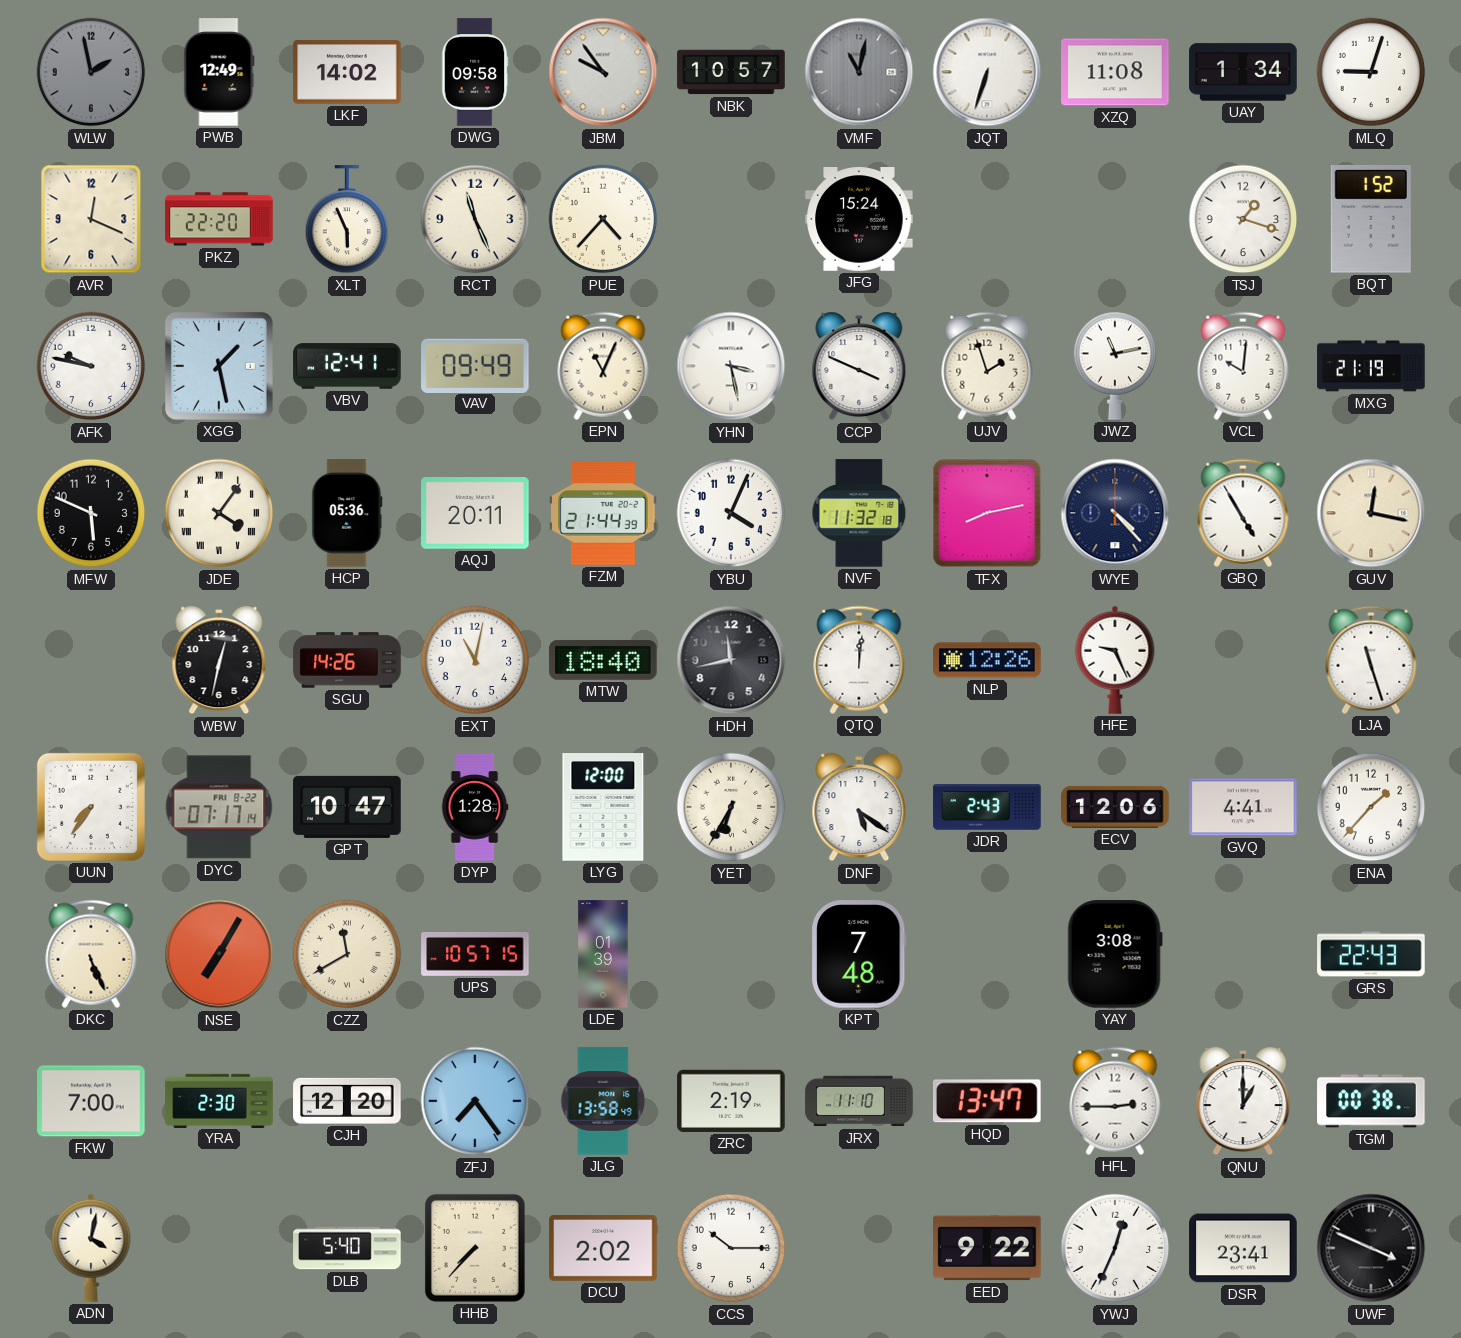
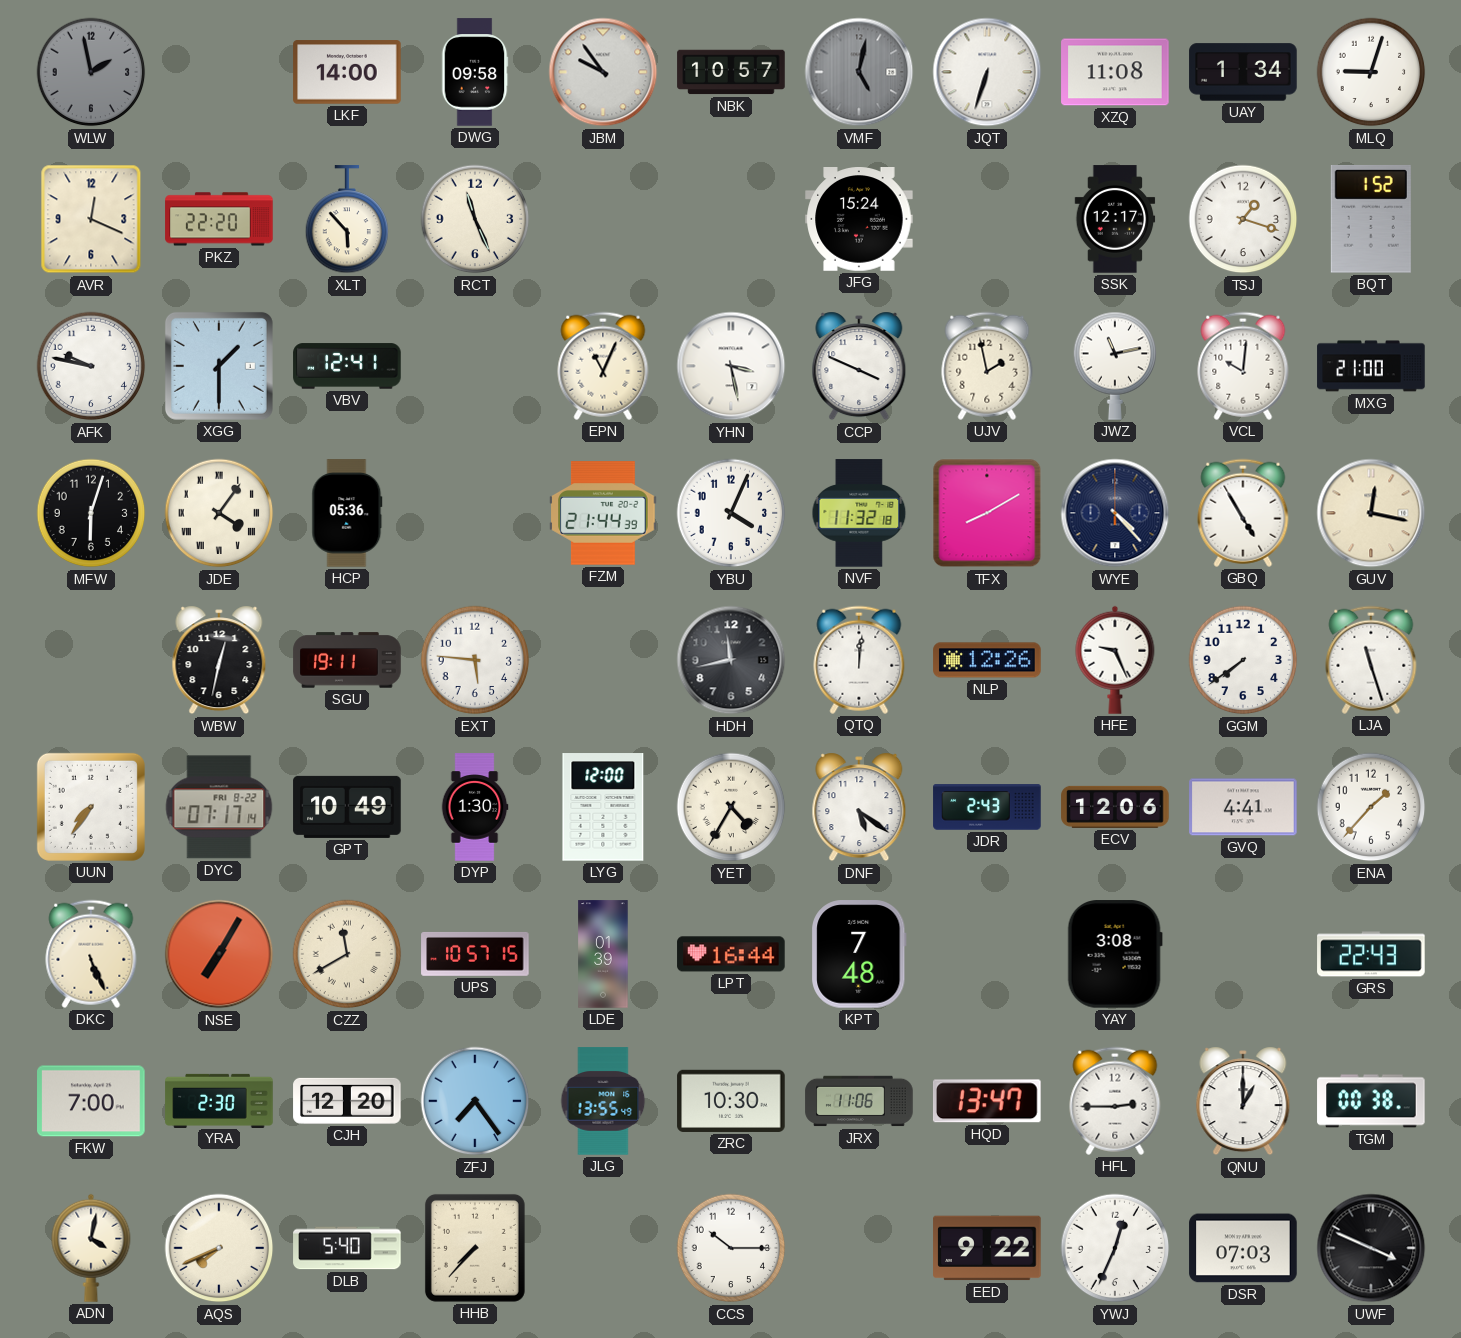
PWB: 12:49 -> none (219, 72)
LKF: 14:02 -> 14:00 (347, 72)
VMF: 11:02 -> 5:02 (859, 72)
XLT: 5:56 -> 5:53 (347, 220)
PUE: 4:37 -> none (603, 219)
SSK: none -> 12:17 (1115, 219)
XGG: 1:28 -> 1:30 (219, 366)
VAV: 09:49 -> none (475, 365)
UJV: 1:57 -> 1:58 (987, 366)
MXG: 21:19 -> 21:00 (1371, 366)
MFW: 5:49 -> 6:03 (91, 513)
AQJ: 20:11 -> none (475, 513)
TFX: 8:13 -> 8:10 (987, 513)
SGU: 14:26 -> 19:11 (347, 660)
EXT: 11:02 -> 5:46 (475, 660)
MTW: 18:40 -> none (603, 660)
GGM: none -> 7:39 (1243, 660)
GPT: 10:47 -> 10:49 (347, 807)
DYP: 1:28 -> 1:30 (475, 807)
YET: 6:35 -> 4:35 (731, 807)
LPT: none -> 16:44 (731, 954)
JLG: 13:58 -> 13:55 (603, 1101)
ZRC: 2:19 -> 10:30 (731, 1101)
JRX: 11:10 -> 11:06 (859, 1101)
AQS: none -> 7:41 (219, 1248)
DCU: 2:02 -> none (603, 1248)
DSR: 23:41 -> 07:03 (1243, 1248)
